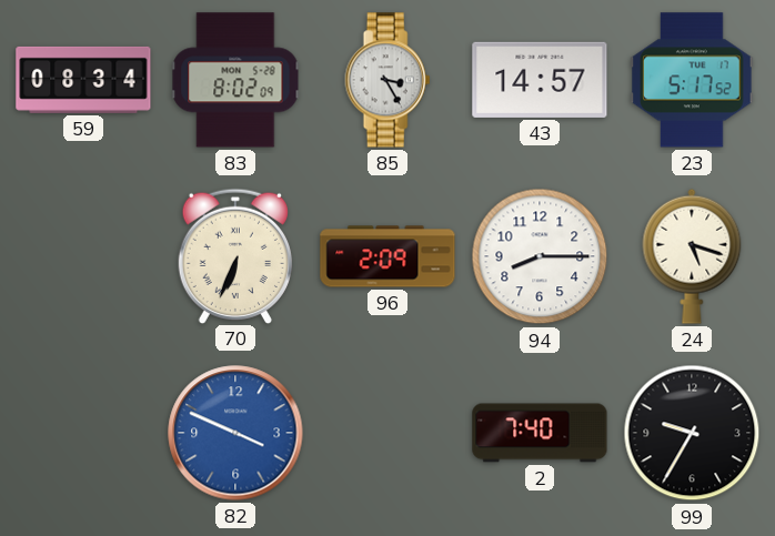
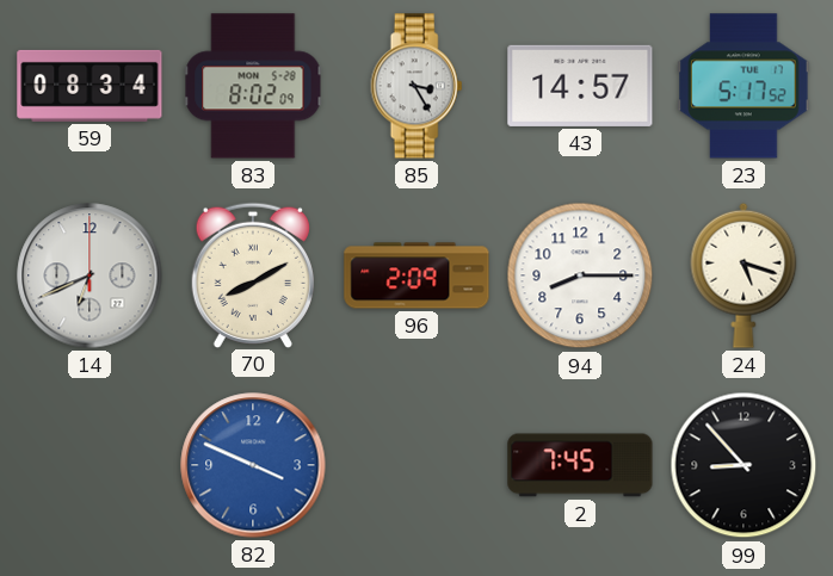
14: none -> 6:41 (90, 275)
70: 6:34 -> 8:10 (253, 274)
2: 7:40 -> 7:45 (580, 465)
99: 9:35 -> 8:53 (743, 465)
